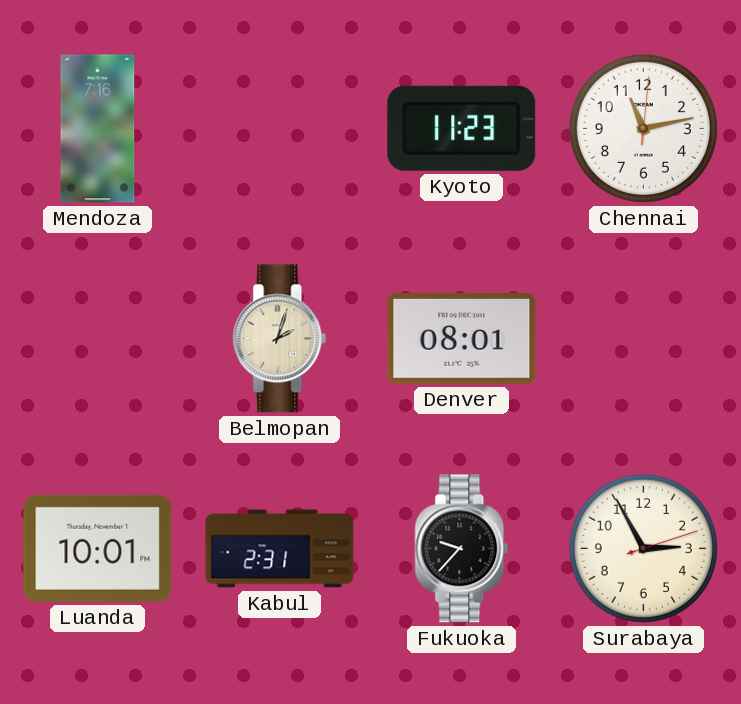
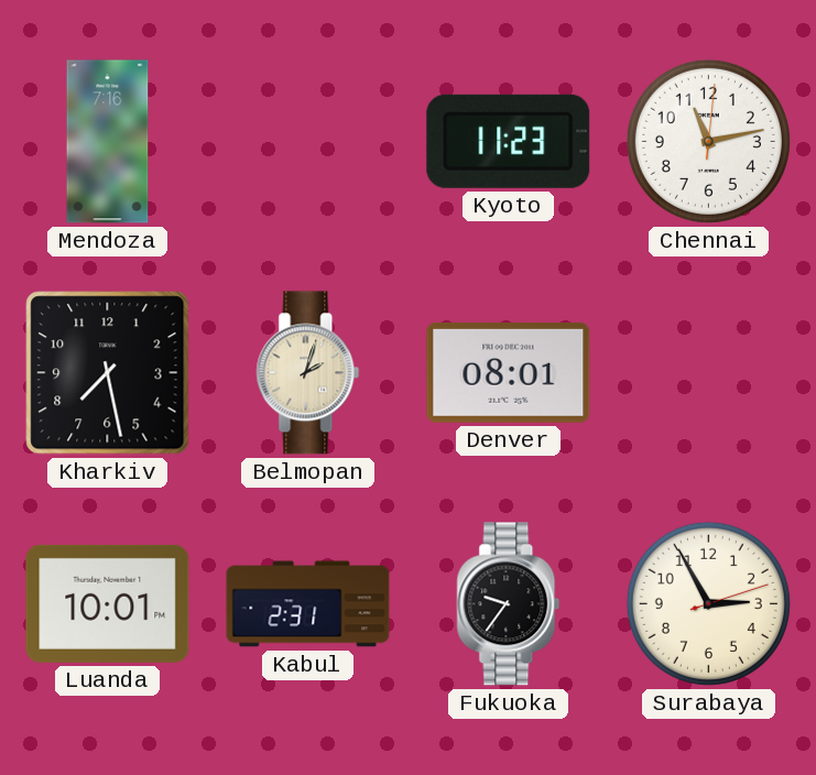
Kharkiv: none -> 7:28 (108, 373)
Fukuoka: 9:37 -> 9:36 (509, 604)
